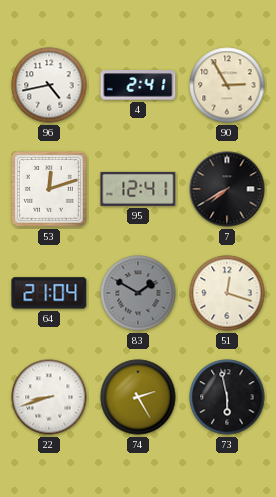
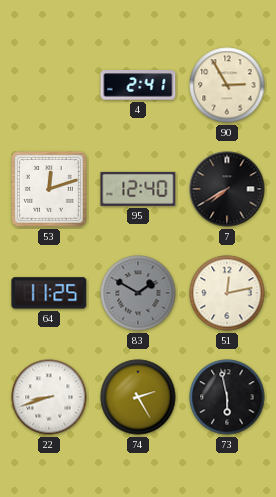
96: 4:43 -> none (49, 85)
95: 12:41 -> 12:40 (138, 189)
64: 21:04 -> 11:25 (49, 293)
51: 12:18 -> 12:13 (227, 293)
